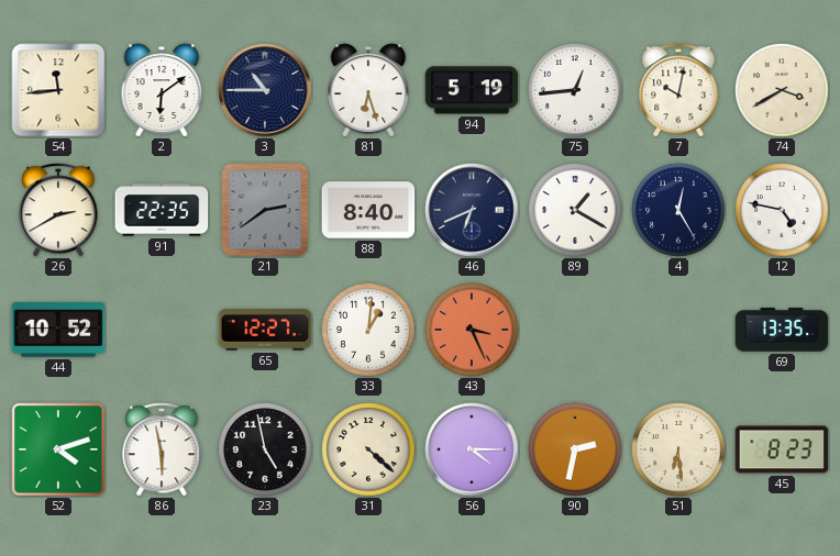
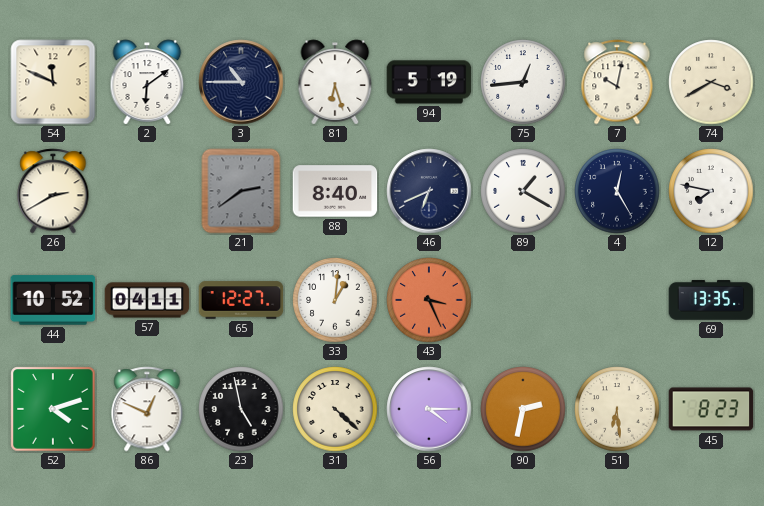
54: 11:44 -> 11:49 (53, 82)
91: 22:35 -> none (162, 210)
12: 4:47 -> 7:47 (711, 191)
57: none -> 04:11 (147, 300)
86: 5:58 -> 12:49 (147, 409)
